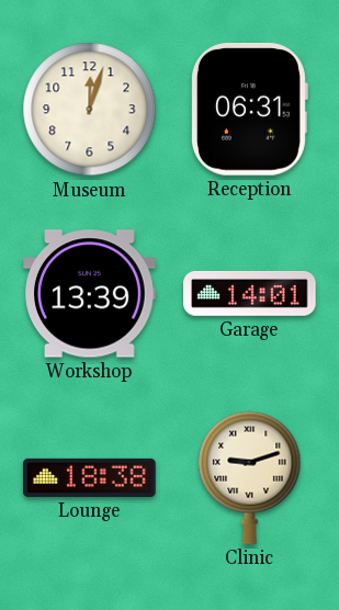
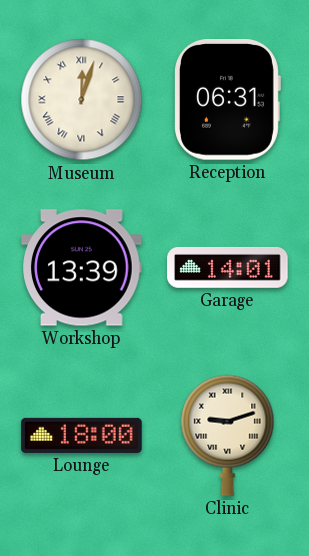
Museum numerals: Arabic -> Roman (82, 100)
Lounge: 18:38 -> 18:00 (82, 435)
